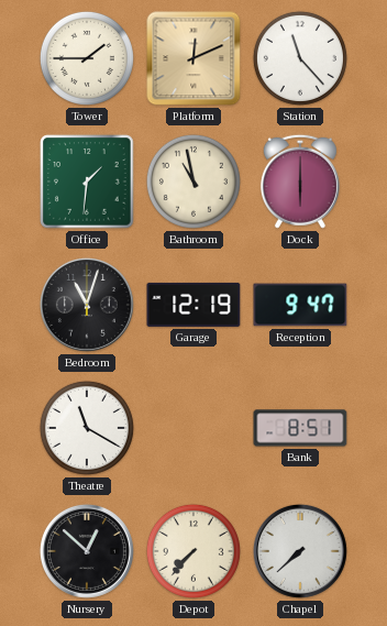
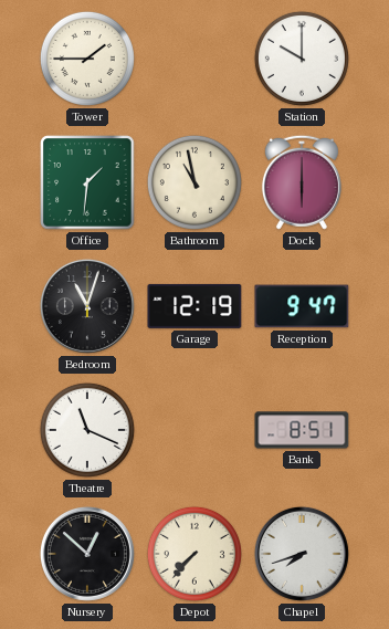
Platform: 12:11 -> none (193, 58)
Station: 11:23 -> 10:00 (302, 59)
Theatre: 11:20 -> 11:19 (87, 430)
Chapel: 7:38 -> 7:42 (302, 554)
